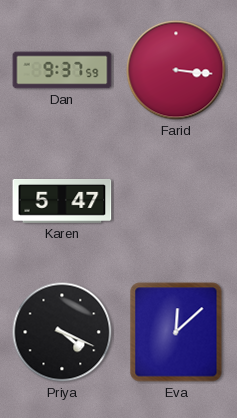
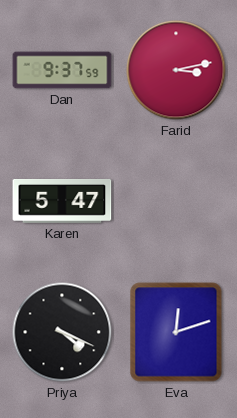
Farid: 3:16 -> 3:13 (176, 70)
Eva: 12:08 -> 12:12 (176, 332)
